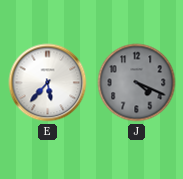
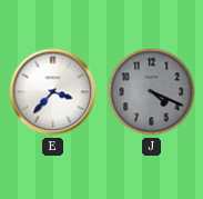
E: 5:37 -> 3:37 (53, 92)
